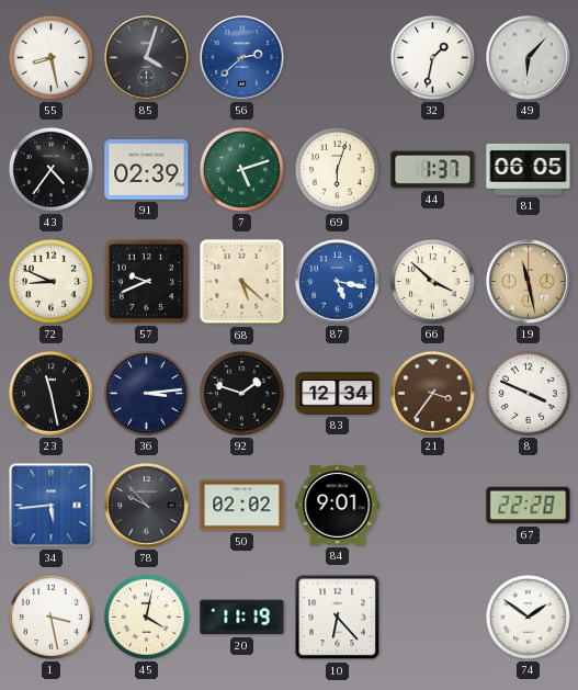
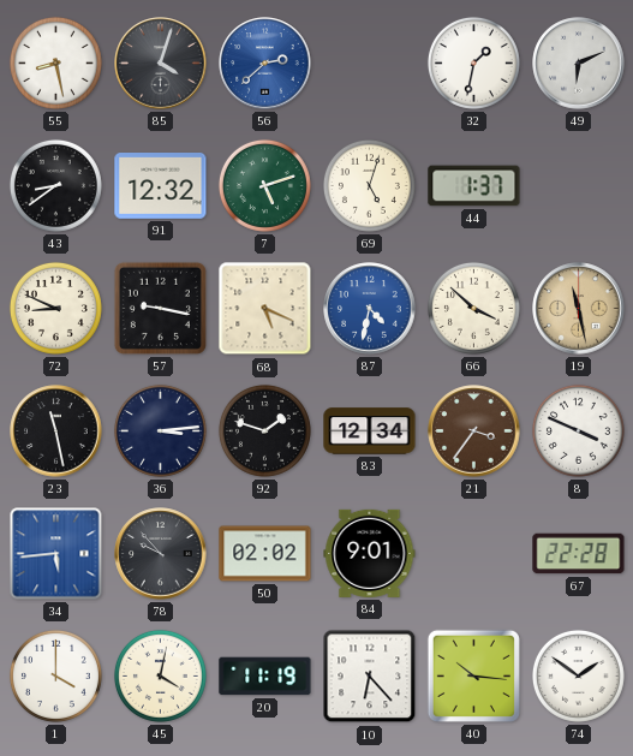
49: 6:07 -> 6:11 (579, 64)
43: 4:36 -> 8:39 (55, 185)
91: 02:39 -> 12:32 (161, 186)
69: 6:03 -> 5:03 (369, 185)
81: 06:05 -> none (529, 169)
57: 9:41 -> 9:17 (160, 308)
68: 5:22 -> 5:19 (265, 309)
87: 5:17 -> 4:32 (370, 309)
1: 3:28 -> 4:00 (55, 675)
40: none -> 10:16 (473, 675)
